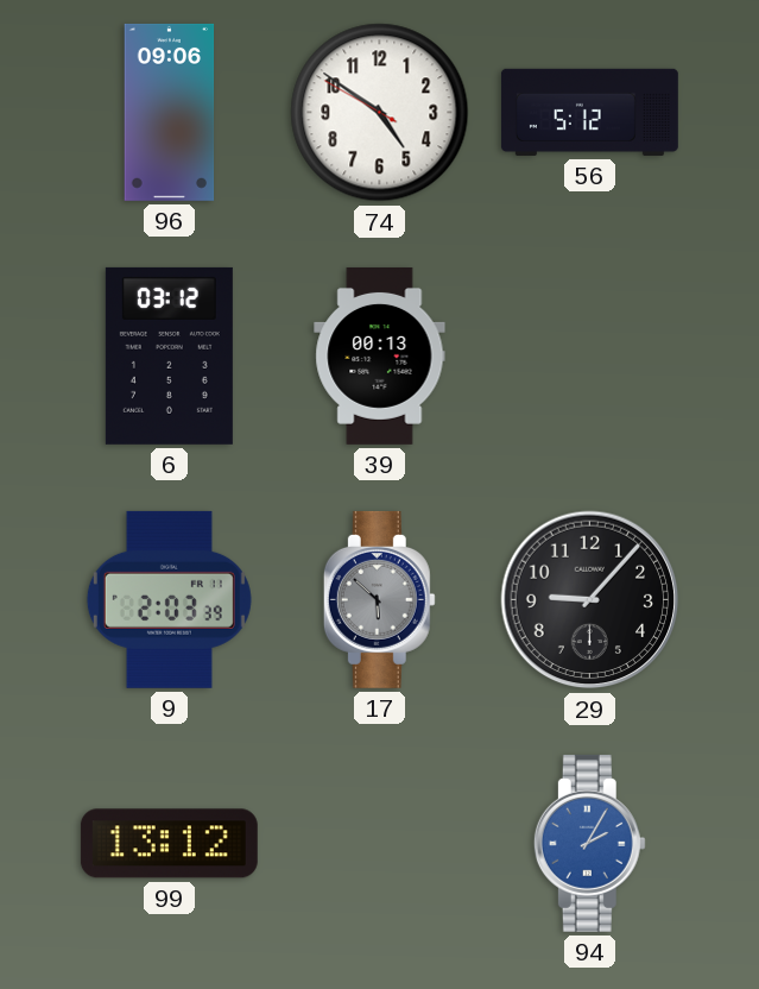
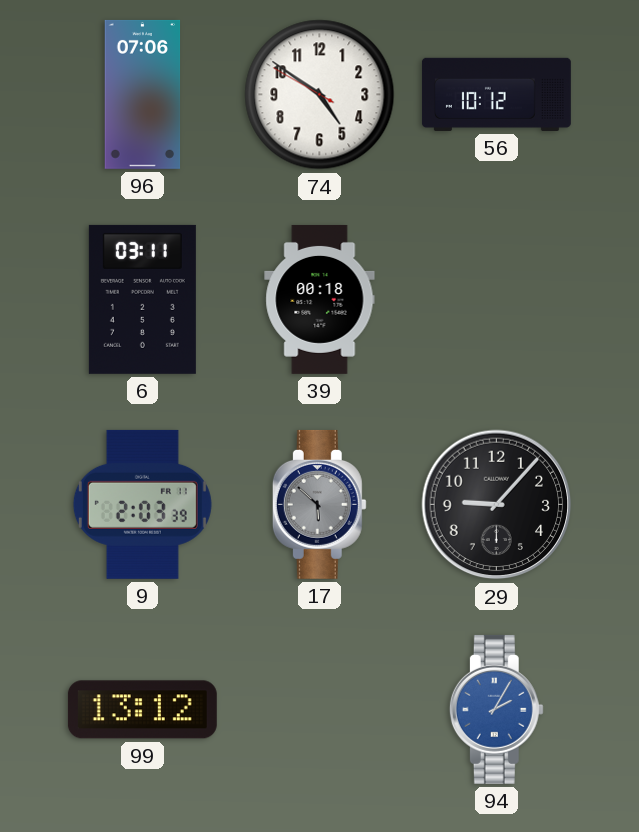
96: 09:06 -> 07:06 (143, 94)
56: 5:12 -> 10:12 (496, 94)
6: 03:12 -> 03:11 (142, 299)
39: 00:13 -> 00:18 (320, 299)
